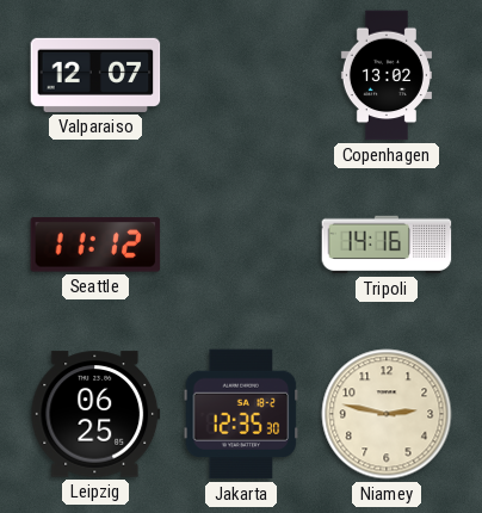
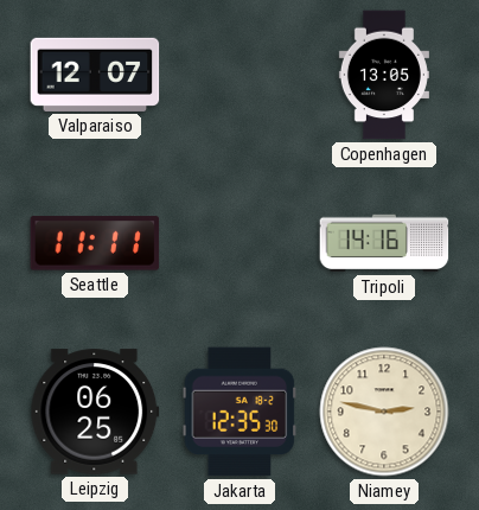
Copenhagen: 13:02 -> 13:05 (384, 75)
Seattle: 11:12 -> 11:11 (95, 243)
